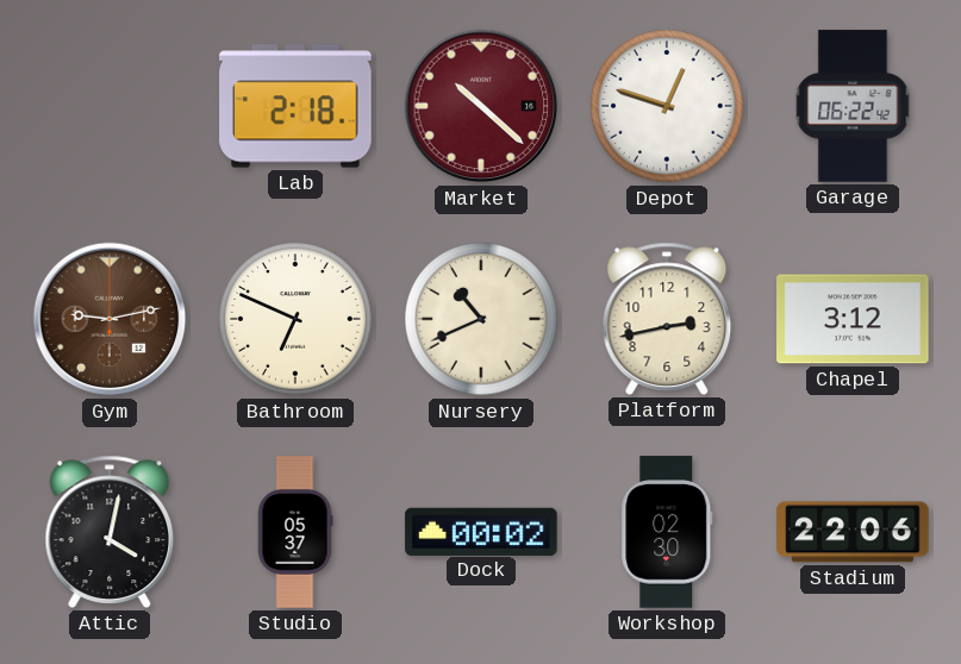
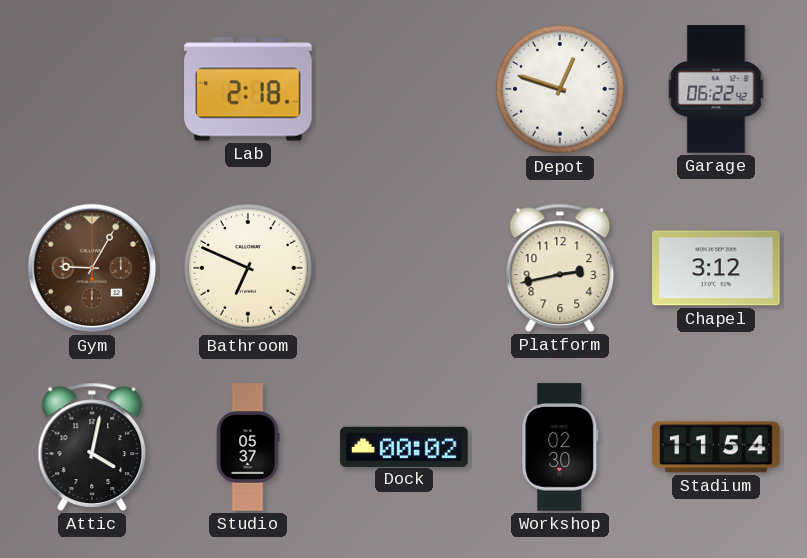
Market: 10:22 -> none (481, 106)
Gym: 9:13 -> 9:05 (92, 268)
Nursery: 10:41 -> none (481, 319)
Stadium: 22:06 -> 11:54 (716, 447)
